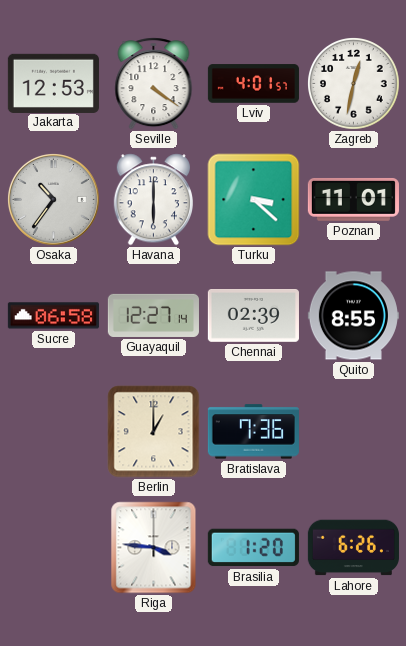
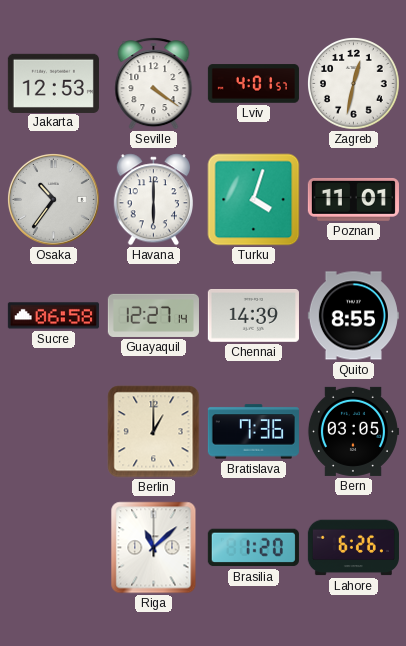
Turku: 3:22 -> 4:03 (254, 200)
Chennai: 02:39 -> 14:39 (253, 316)
Bern: none -> 03:05 (353, 431)
Riga: 3:46 -> 11:08 (154, 548)
